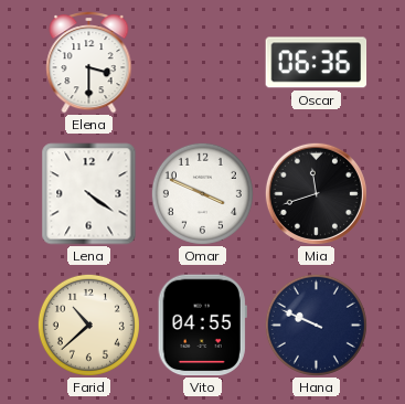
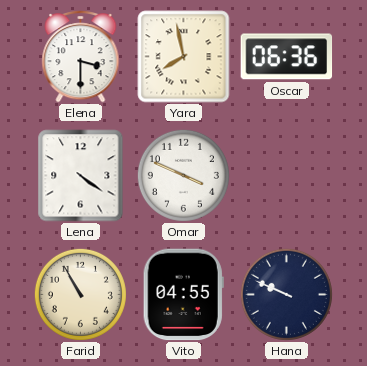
Yara: none -> 7:58 (184, 57)
Mia: 11:42 -> none (316, 193)
Farid: 10:38 -> 10:55 (80, 294)
